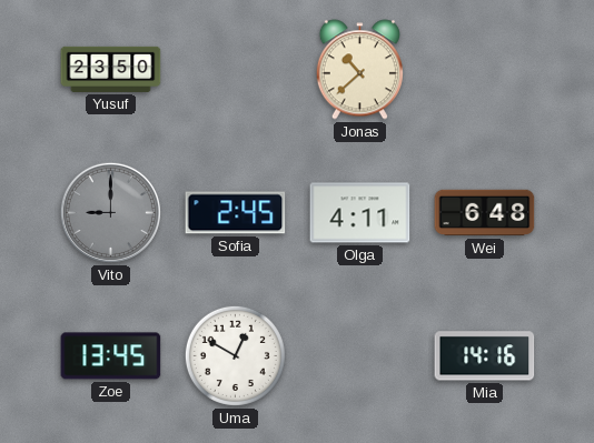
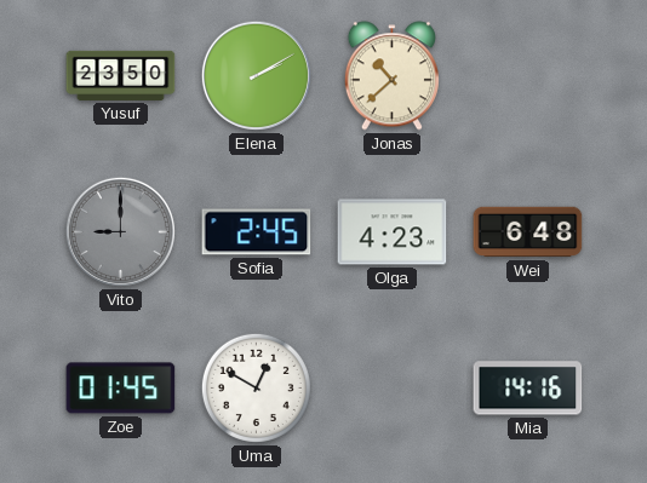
Elena: none -> 2:10 (256, 75)
Olga: 4:11 -> 4:23 (393, 232)
Zoe: 13:45 -> 01:45 (121, 389)
